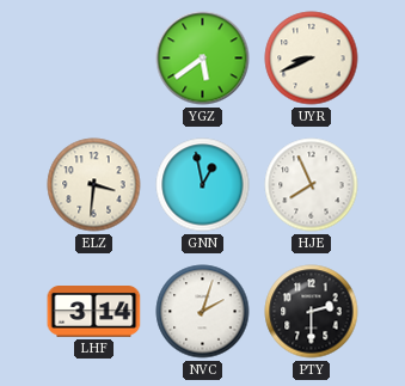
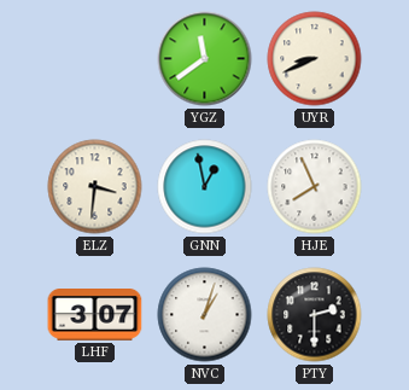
YGZ: 5:39 -> 11:39 (205, 59)
LHF: 3:14 -> 3:07 (95, 315)
NVC: 2:03 -> 1:03 (205, 315)
